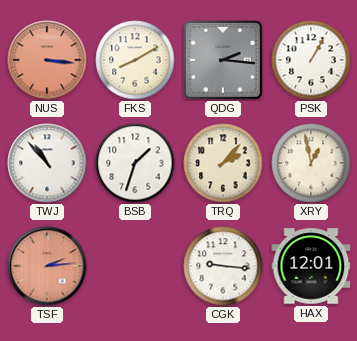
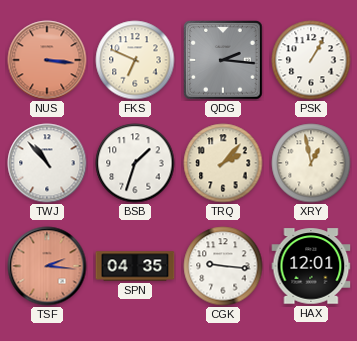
FKS: 8:10 -> 6:49 (135, 60)
TSF: 2:14 -> 2:16 (47, 266)
SPN: none -> 04:35 (135, 266)
